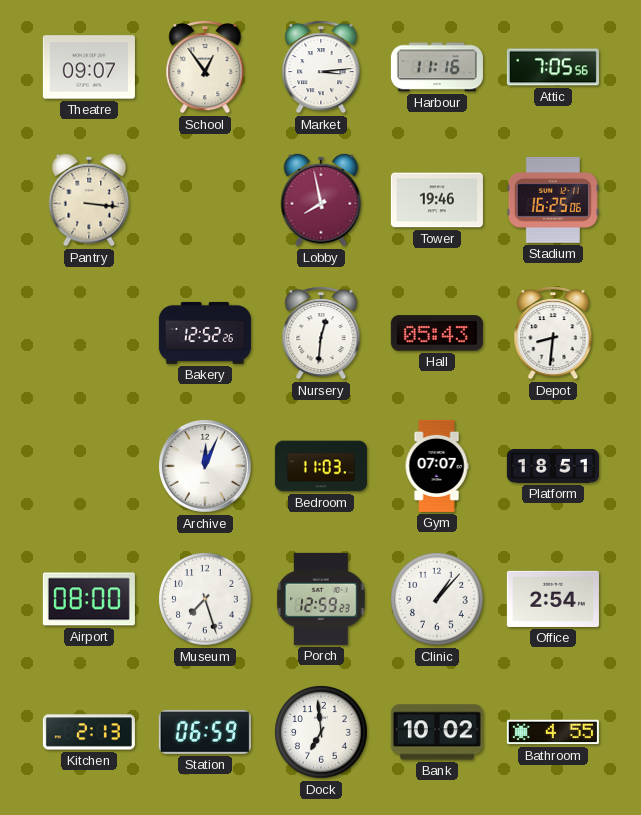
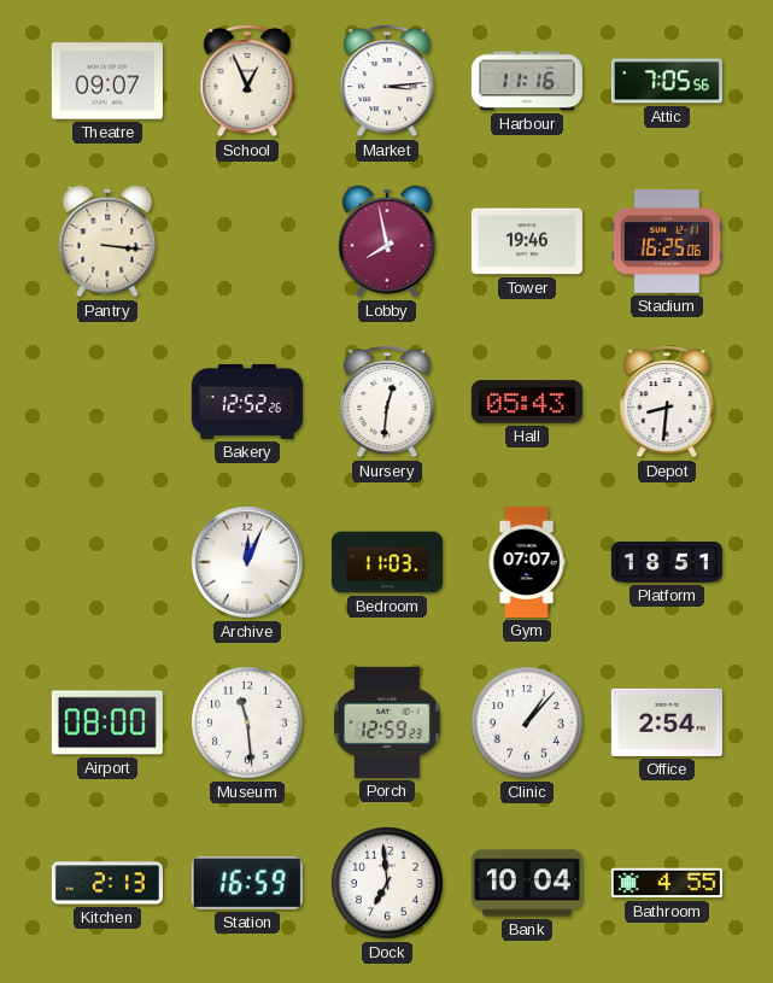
School: 12:54 -> 12:56 (247, 82)
Museum: 7:27 -> 11:29 (248, 724)
Station: 06:59 -> 16:59 (247, 883)
Bank: 10:02 -> 10:04 (527, 883)
